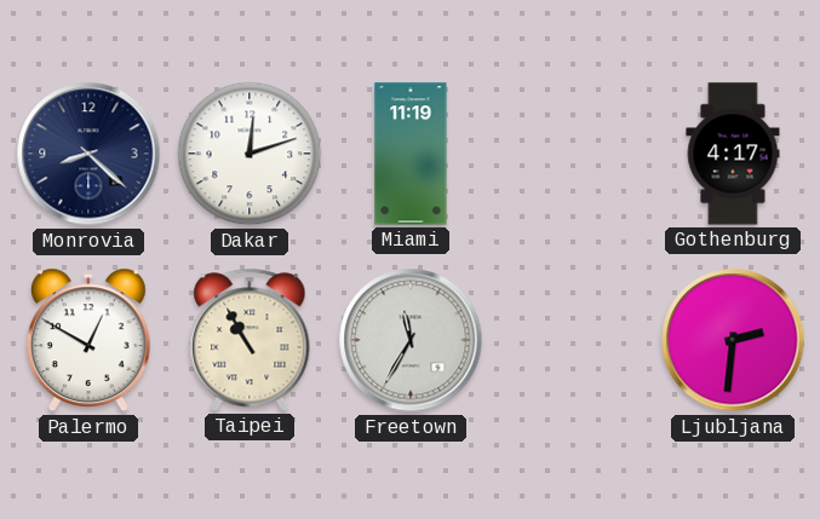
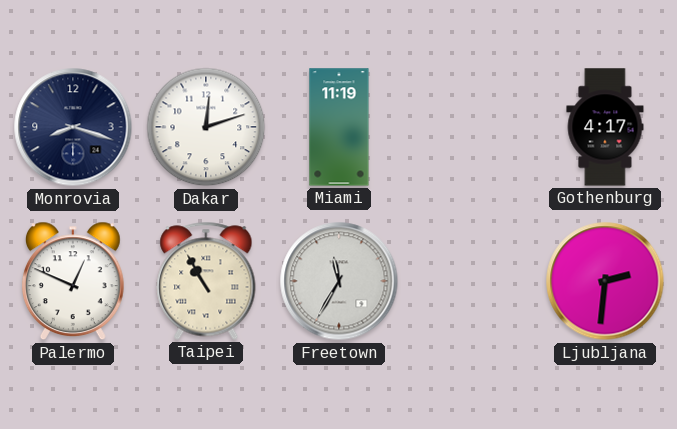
Monrovia: 8:22 -> 8:18 (73, 127)
Palermo: 12:50 -> 12:49 (73, 281)
